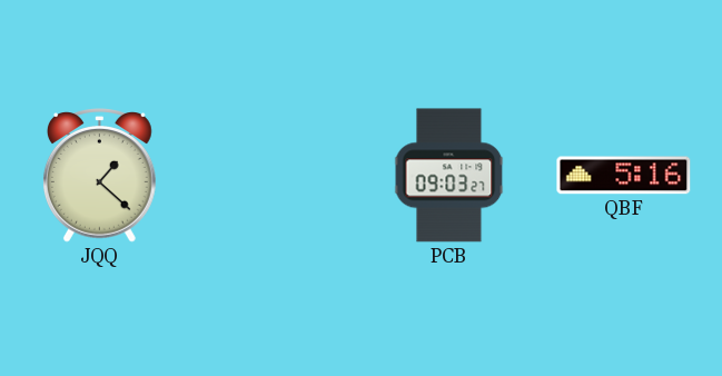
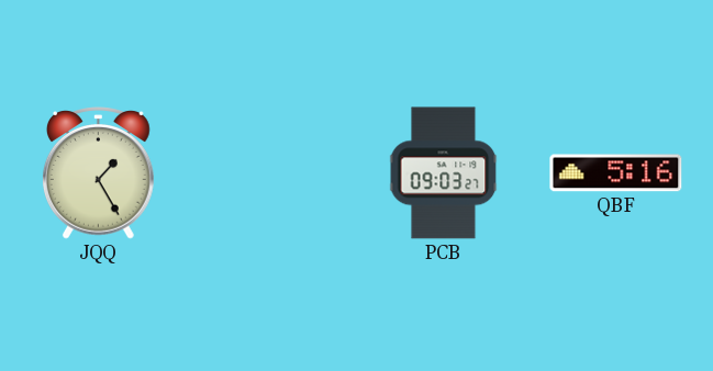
JQQ: 1:22 -> 1:25 (98, 173)
